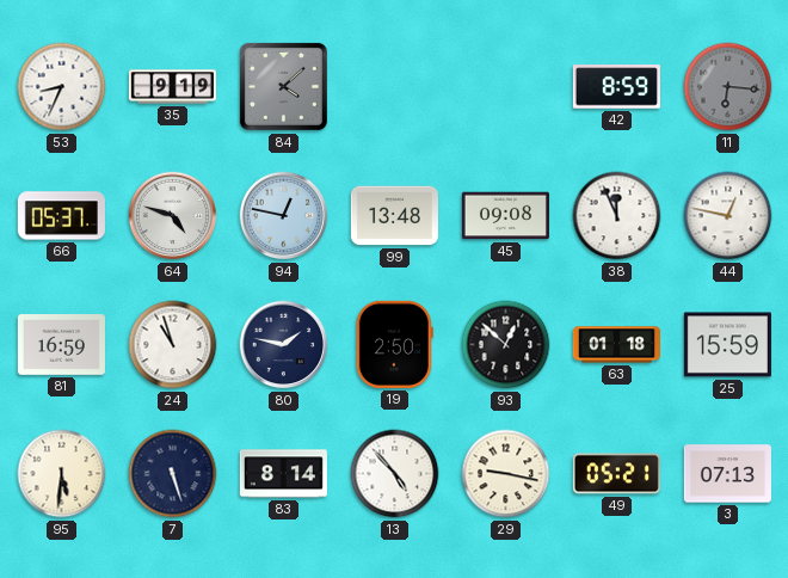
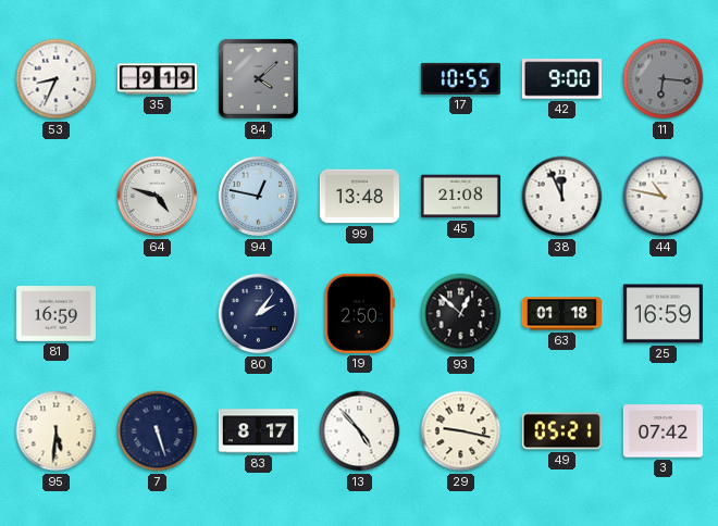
17: none -> 10:55 (460, 78)
42: 8:59 -> 9:00 (561, 79)
66: 05:37 -> none (61, 216)
45: 09:08 -> 21:08 (460, 197)
44: 12:47 -> 10:47 (664, 197)
24: 10:57 -> none (173, 345)
80: 1:47 -> 2:06 (259, 314)
25: 15:59 -> 16:59 (663, 314)
83: 8:14 -> 8:17 (258, 431)
3: 07:13 -> 07:42 (663, 431)
